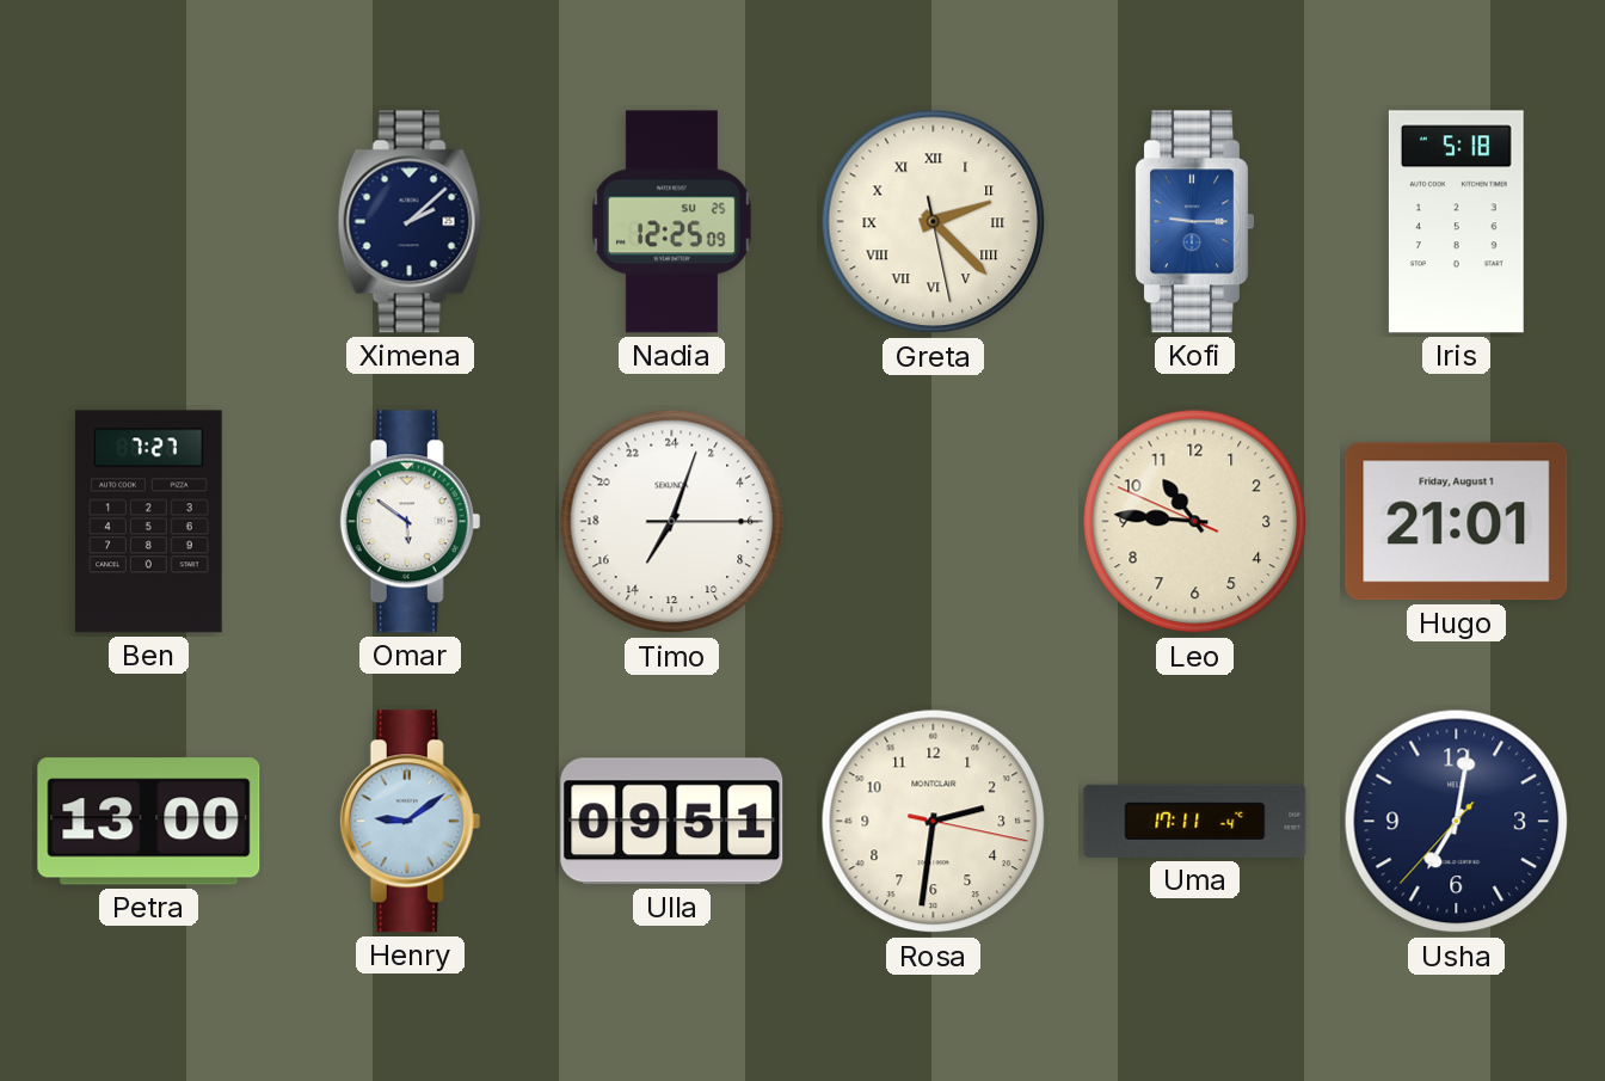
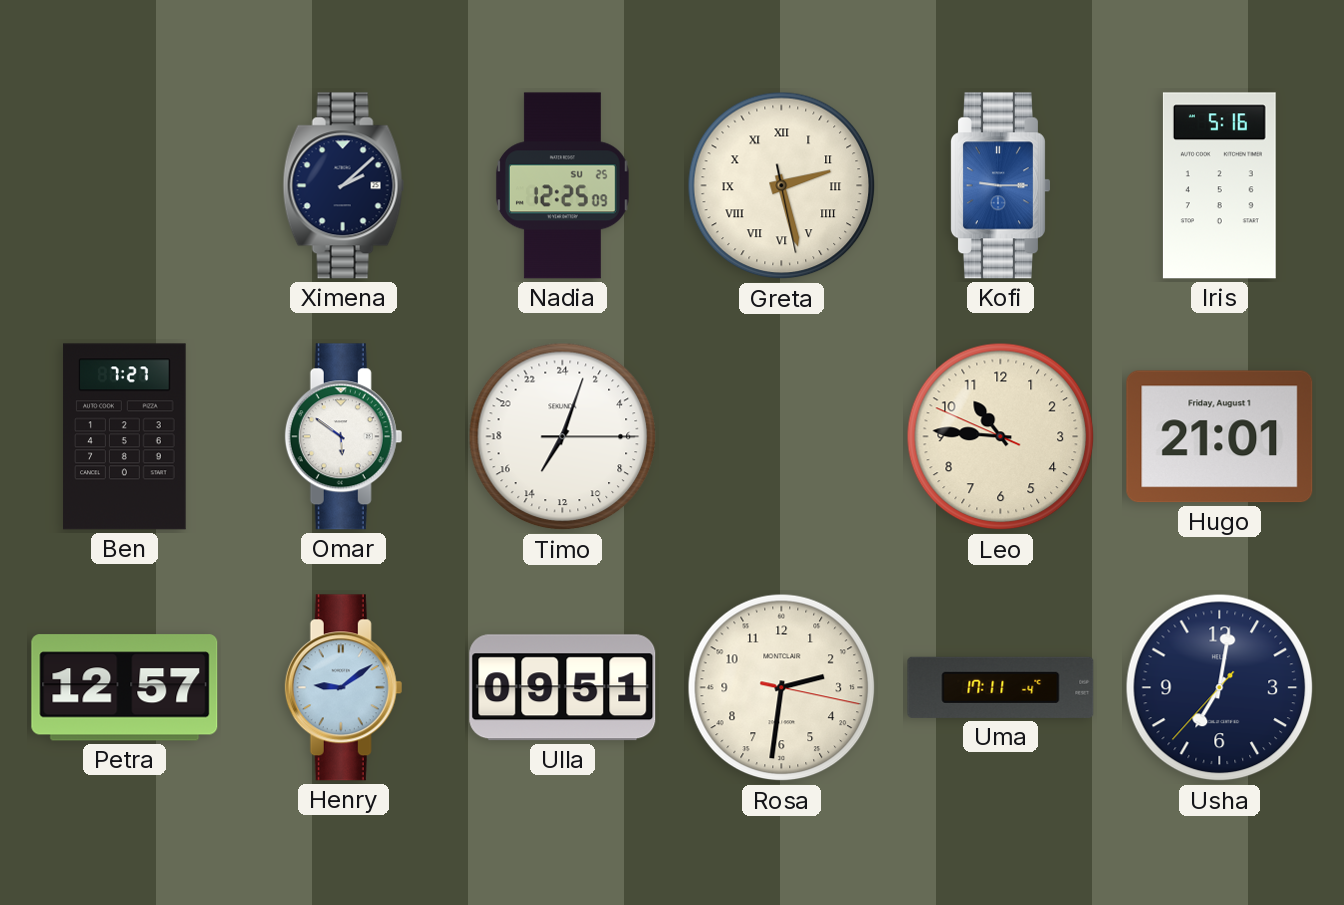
Greta: 2:22 -> 2:27 (782, 186)
Iris: 5:18 -> 5:16 (1219, 186)
Petra: 13:00 -> 12:57 (125, 688)
